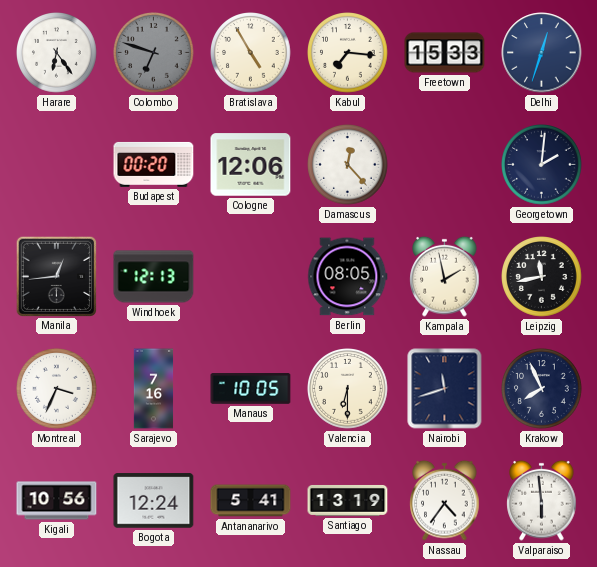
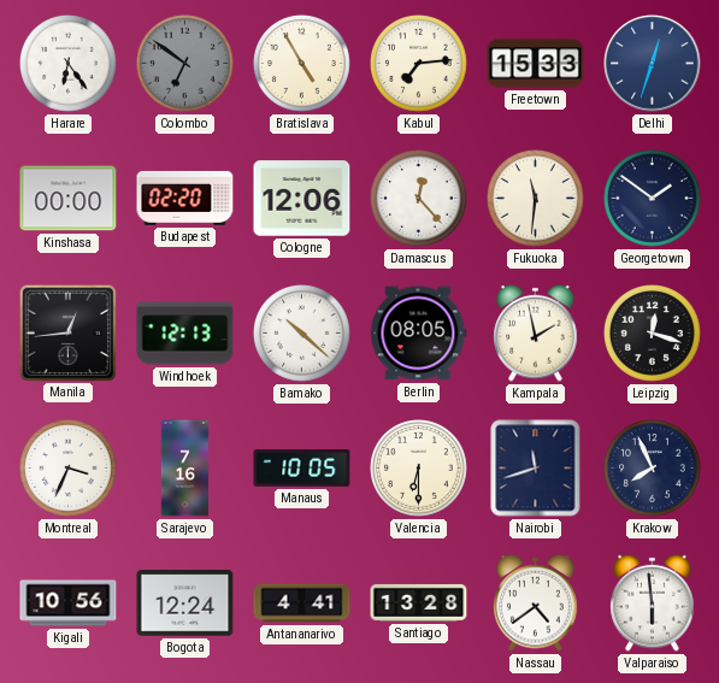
Colombo: 6:48 -> 6:51 (185, 64)
Kabul: 7:16 -> 7:14 (419, 64)
Kinshasa: none -> 00:00 (69, 199)
Budapest: 00:20 -> 02:20 (185, 198)
Fukuoka: none -> 11:31 (536, 199)
Georgetown: 2:01 -> 1:51 (653, 199)
Bamako: none -> 10:22 (302, 334)
Leipzig: 11:43 -> 12:18 (653, 334)
Antananarivo: 5:41 -> 4:41 (302, 603)
Santiago: 13:19 -> 13:28 (419, 602)
Nassau: 4:36 -> 4:39 (536, 602)
